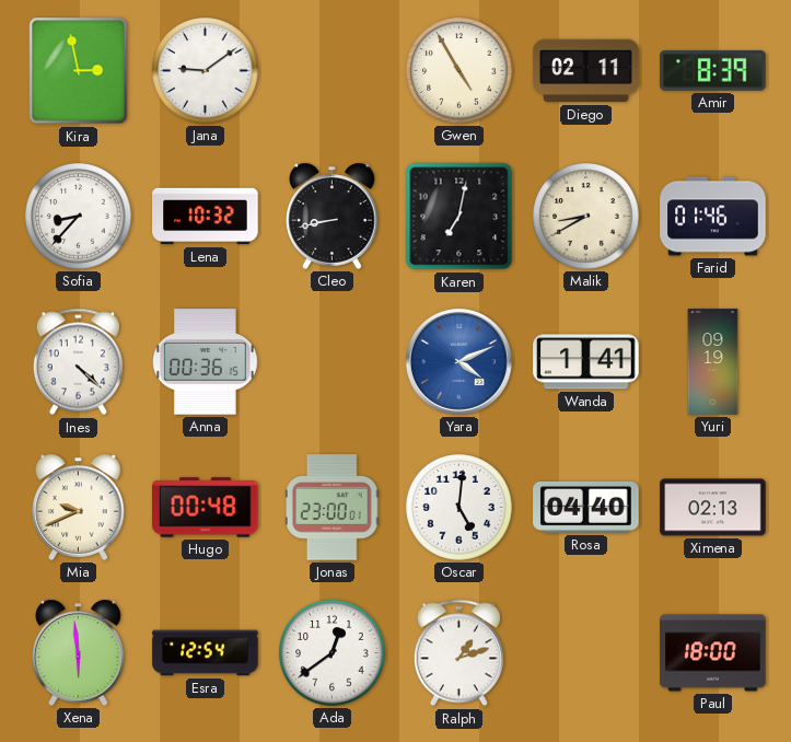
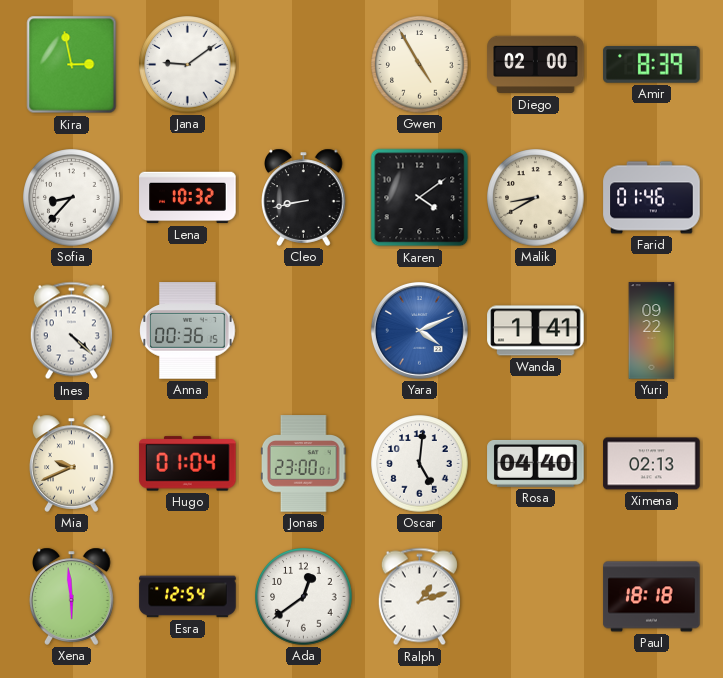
Diego: 02:11 -> 02:00 (536, 65)
Karen: 7:02 -> 4:09 (420, 198)
Yuri: 09:19 -> 09:22 (652, 331)
Hugo: 00:48 -> 01:04 (188, 464)
Paul: 18:00 -> 18:18 (652, 597)
